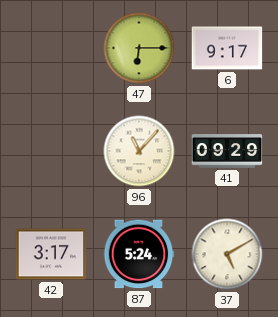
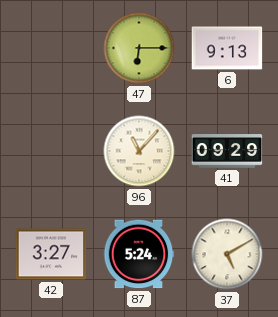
6: 9:17 -> 9:13 (227, 48)
42: 3:17 -> 3:27 (51, 254)
